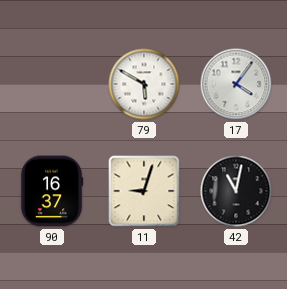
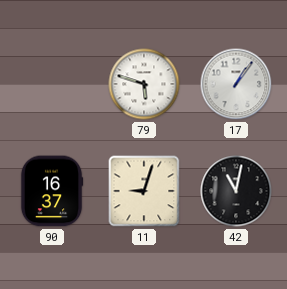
79: 5:50 -> 5:48 (144, 84)
17: 4:06 -> 1:06 (236, 84)
